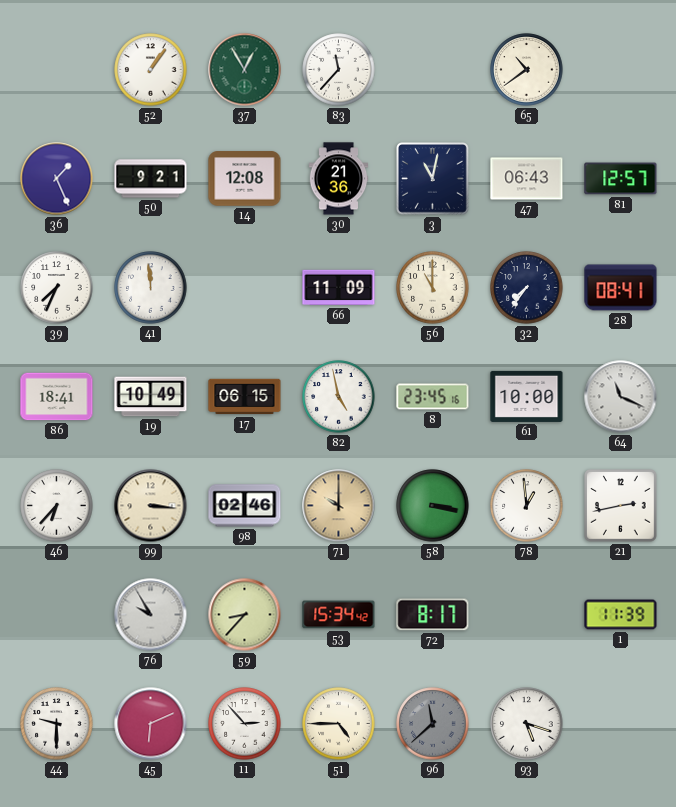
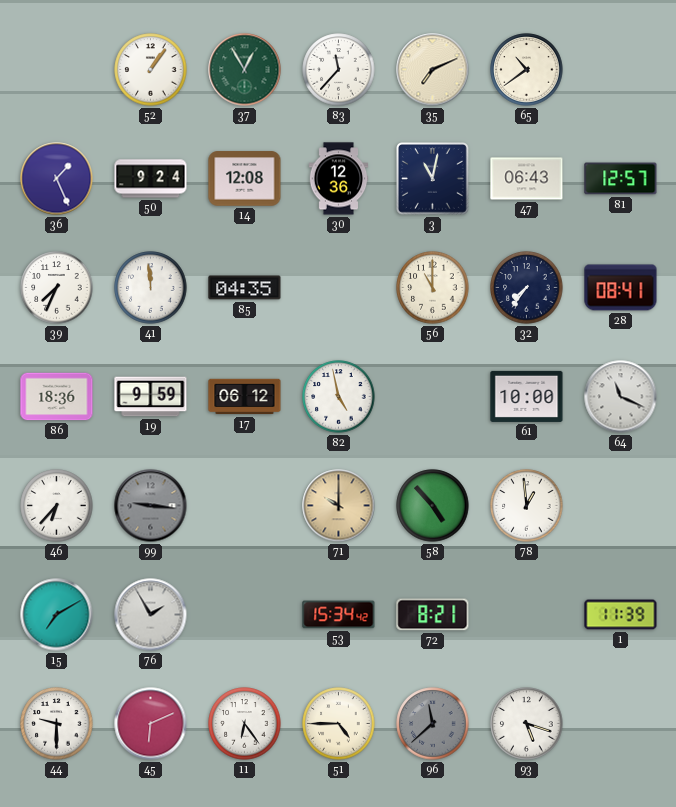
35: none -> 7:11 (433, 70)
50: 9:21 -> 9:24 (151, 179)
30: 21:36 -> 12:36 (339, 179)
85: none -> 04:35 (245, 288)
66: 11:09 -> none (339, 288)
86: 18:41 -> 18:36 (57, 397)
19: 10:49 -> 9:59 (151, 397)
17: 06:15 -> 06:12 (245, 397)
8: 23:45 -> none (433, 397)
99: 3:16 -> 9:16 (151, 506)
99 dial: cream -> grey (151, 506)
98: 02:46 -> none (245, 506)
58: 3:17 -> 4:53 (433, 506)
21: 2:43 -> none (621, 506)
15: none -> 7:10 (57, 615)
76: 9:55 -> 1:55 (151, 615)
59: 8:37 -> none (245, 615)
72: 8:17 -> 8:21 (433, 615)
11: 2:53 -> 6:24 (245, 724)
